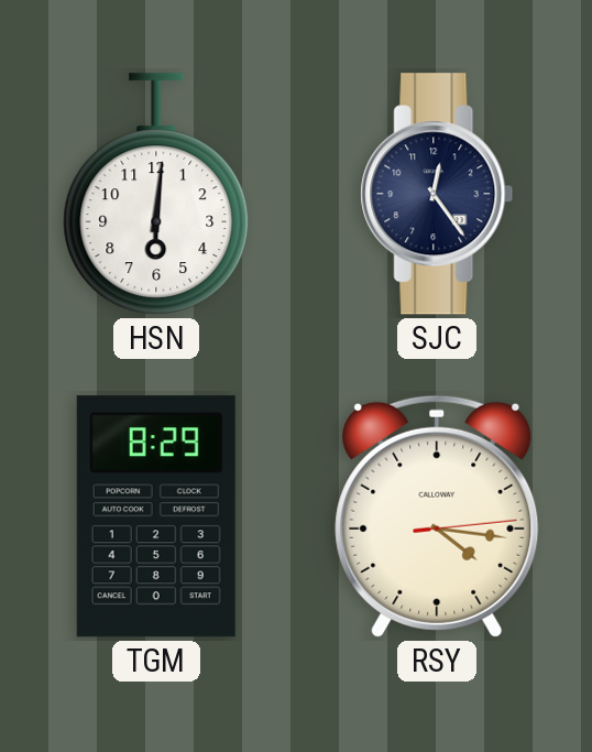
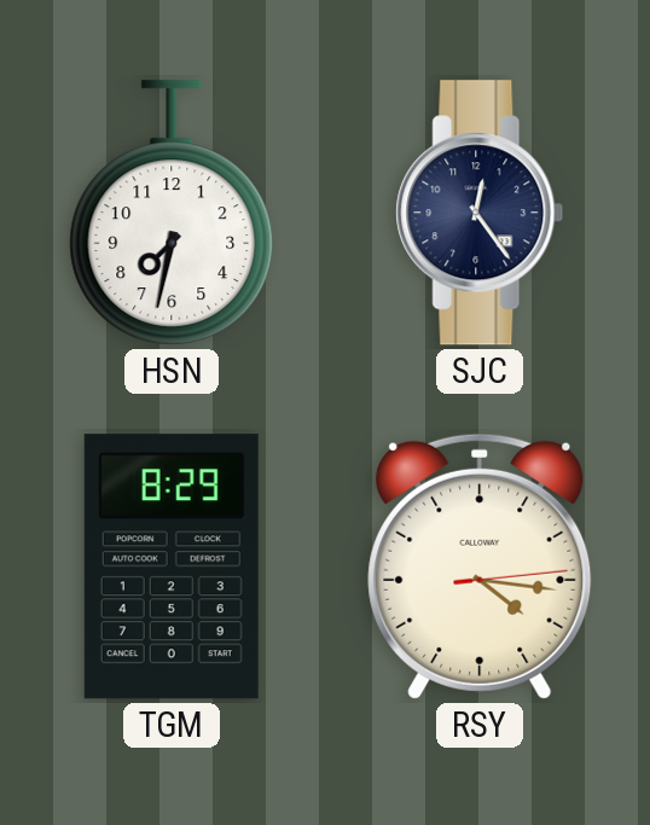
HSN: 6:01 -> 7:32 (172, 213)
